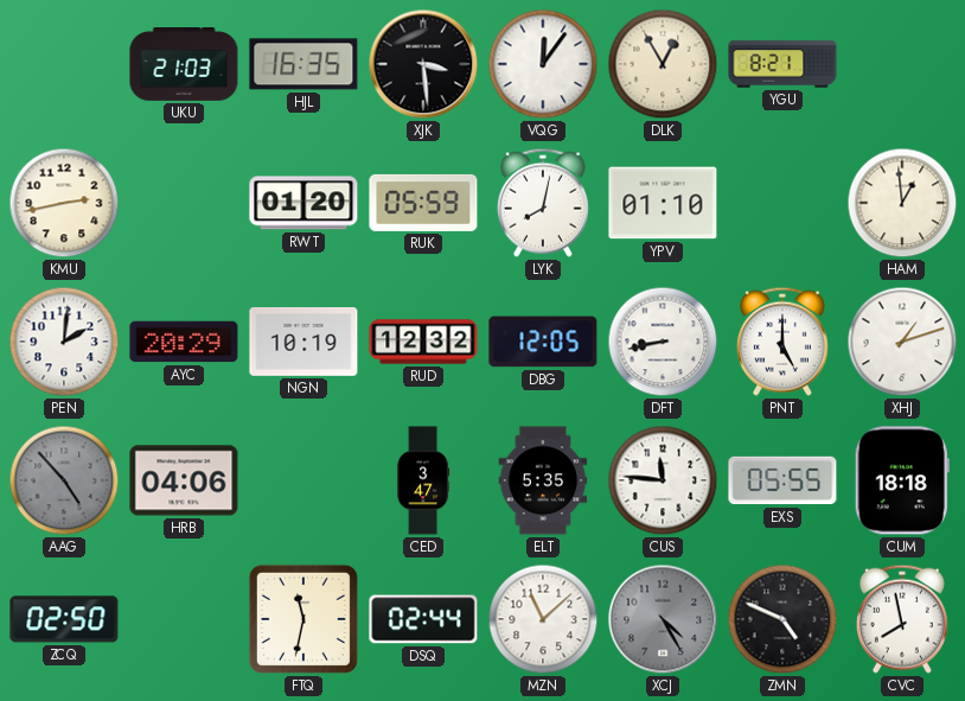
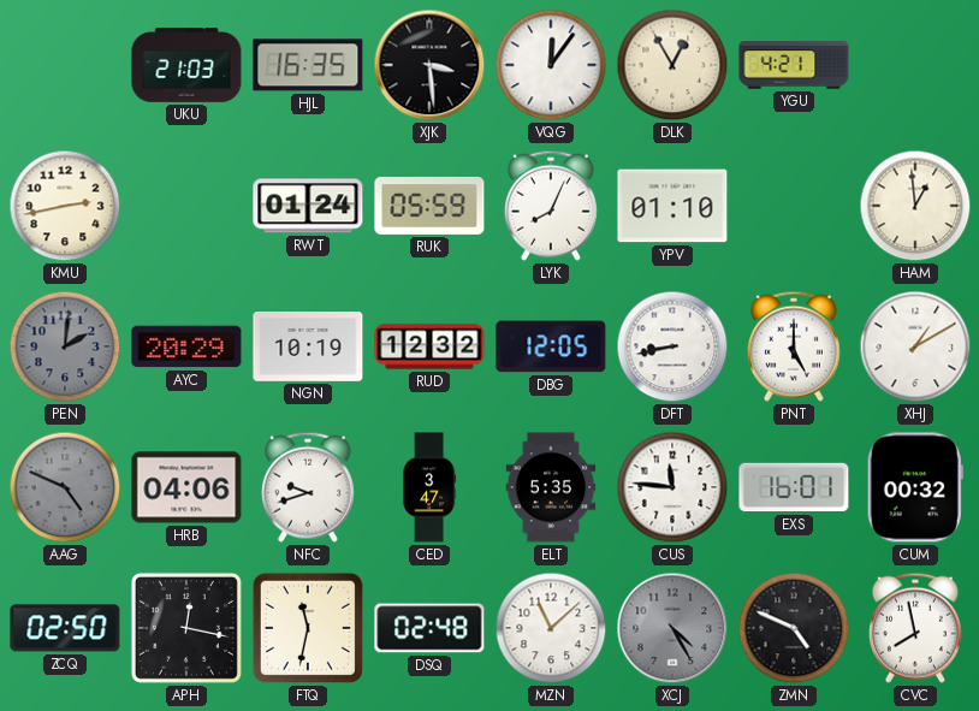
YGU: 8:21 -> 4:21 (794, 65)
RWT: 01:20 -> 01:24 (308, 206)
LYK: 8:02 -> 8:04 (551, 206)
PEN dial: white -> grey (65, 346)
XHJ: 1:12 -> 1:10 (915, 346)
AAG: 4:53 -> 4:49 (65, 487)
NFC: none -> 9:42 (308, 487)
EXS: 05:55 -> 16:01 (794, 487)
CUM: 18:18 -> 00:32 (915, 487)
APH: none -> 12:17 (186, 628)
DSQ: 02:44 -> 02:48 (429, 628)
